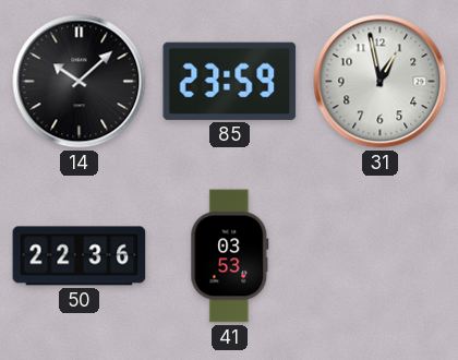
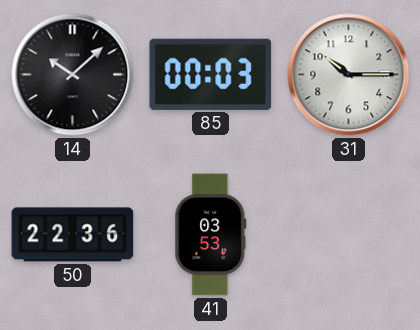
85: 23:59 -> 00:03 (211, 74)
31: 12:58 -> 10:15 (349, 75)
